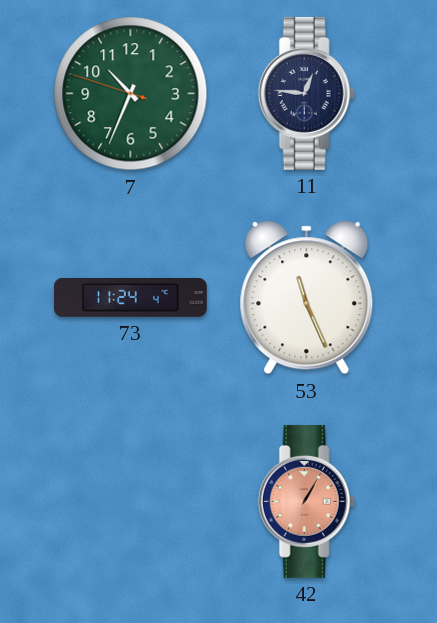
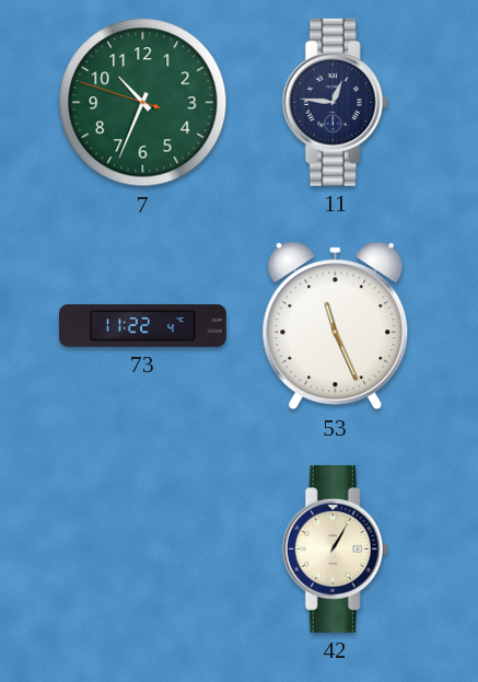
73: 11:24 -> 11:22 (142, 325)
42 dial: salmon -> cream (335, 548)
